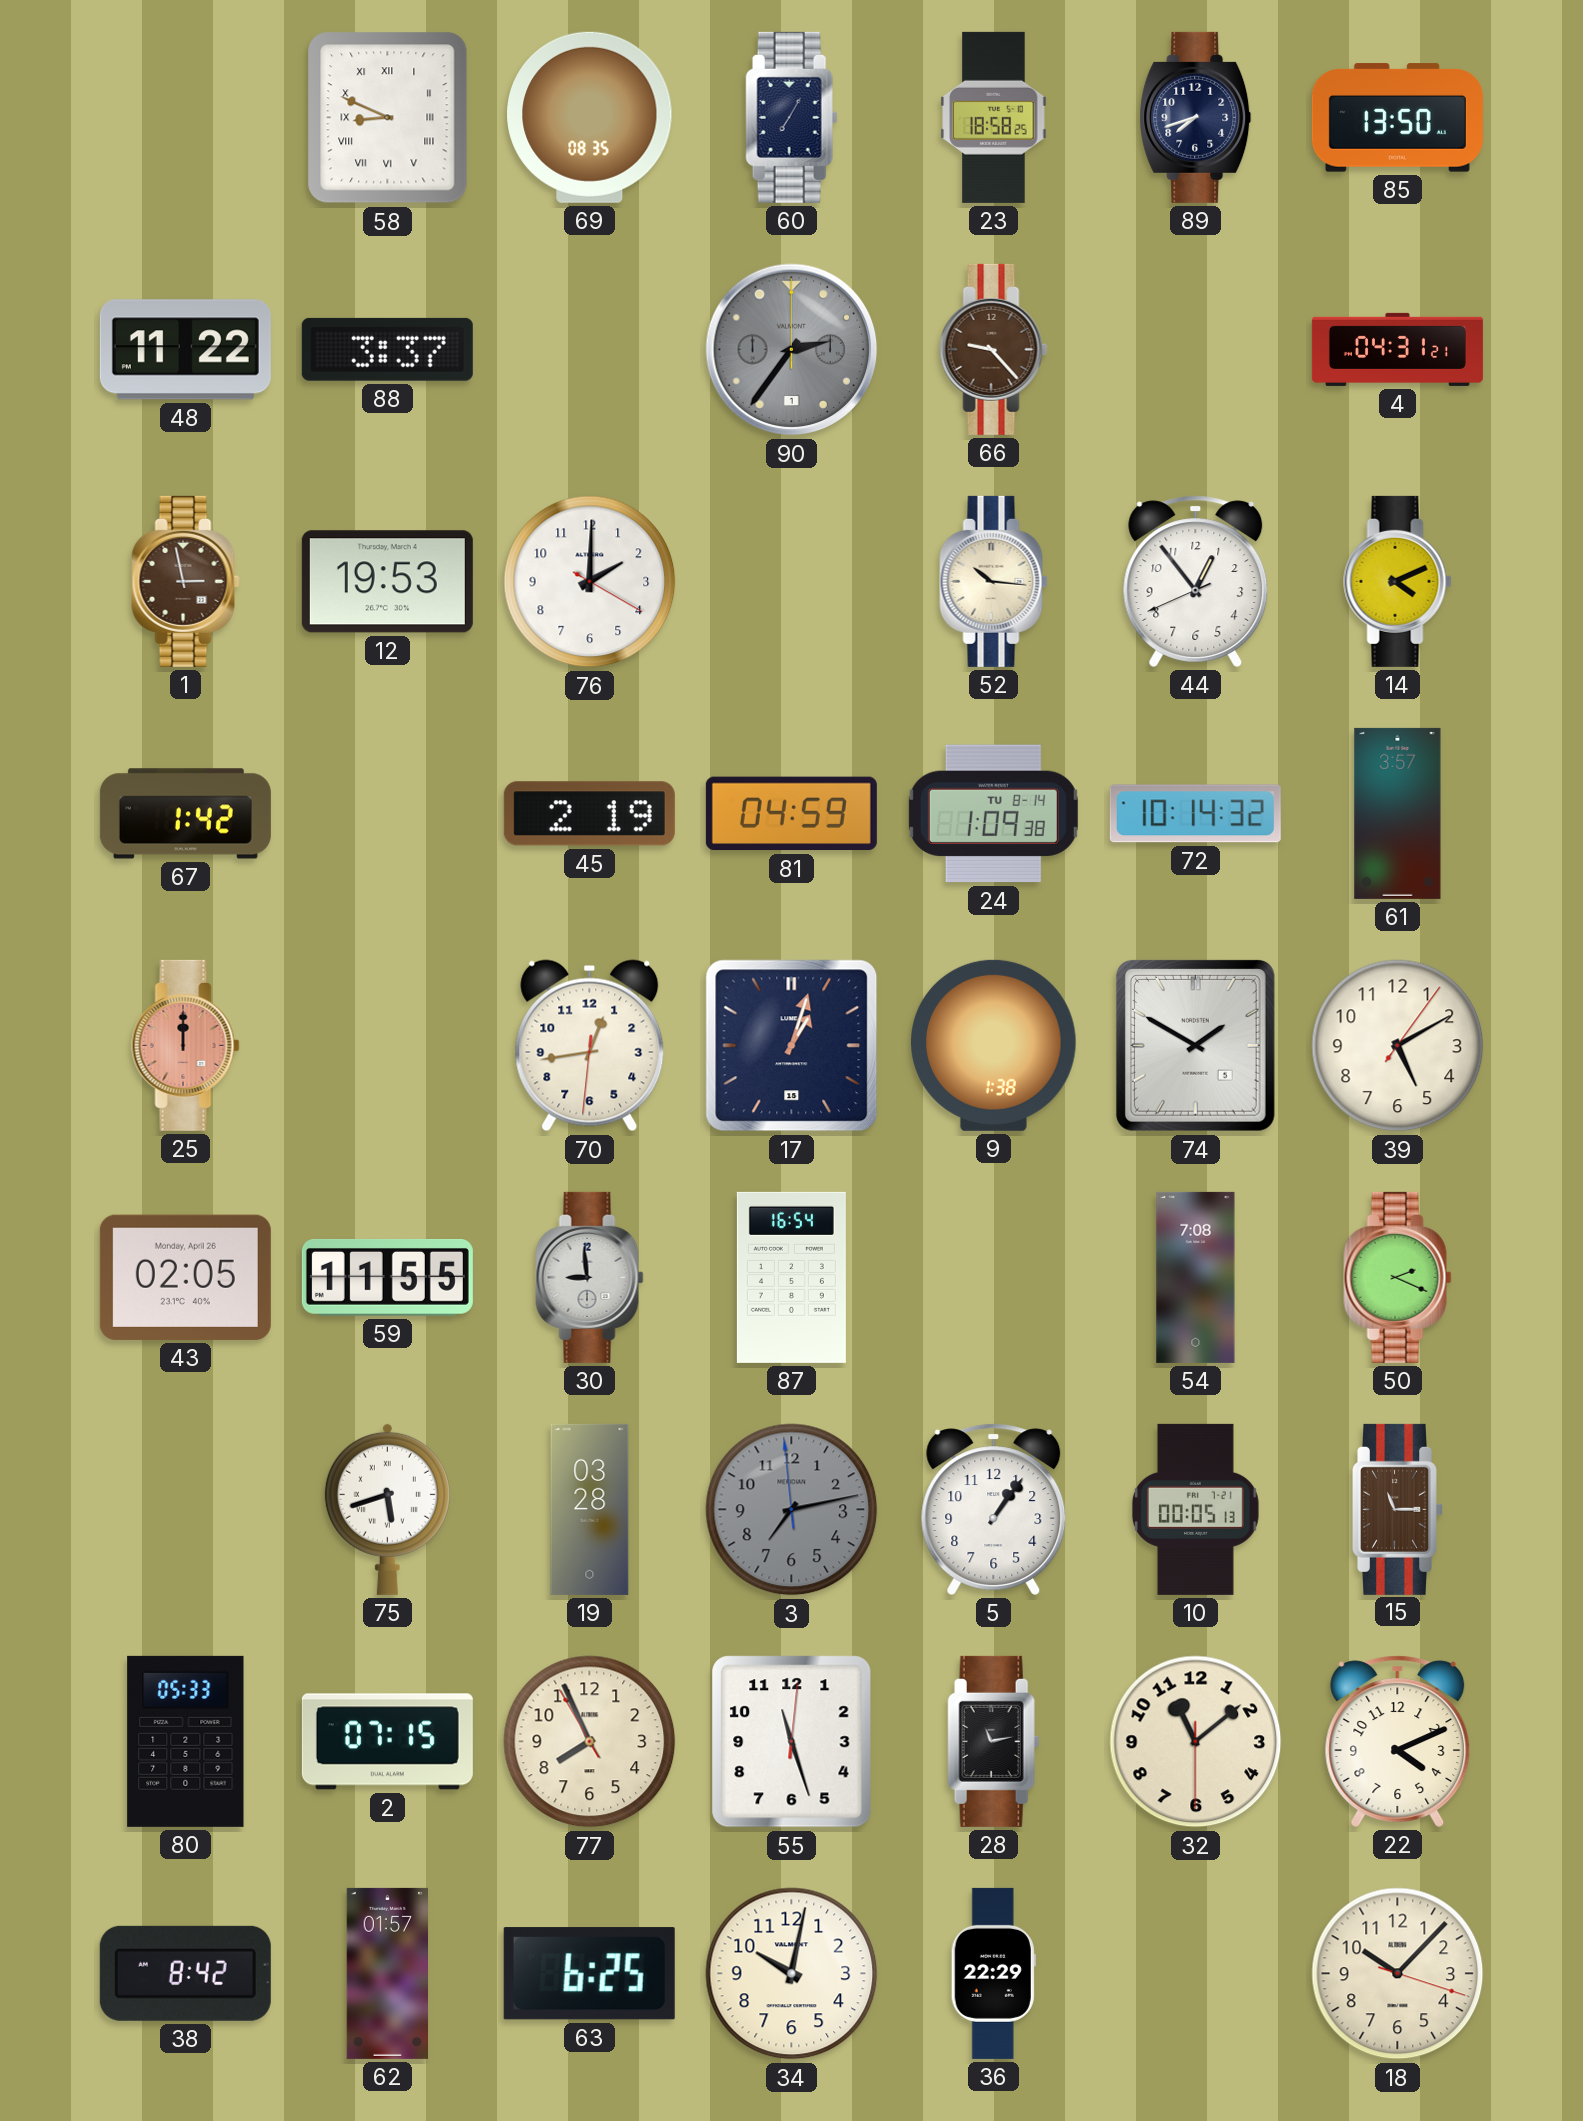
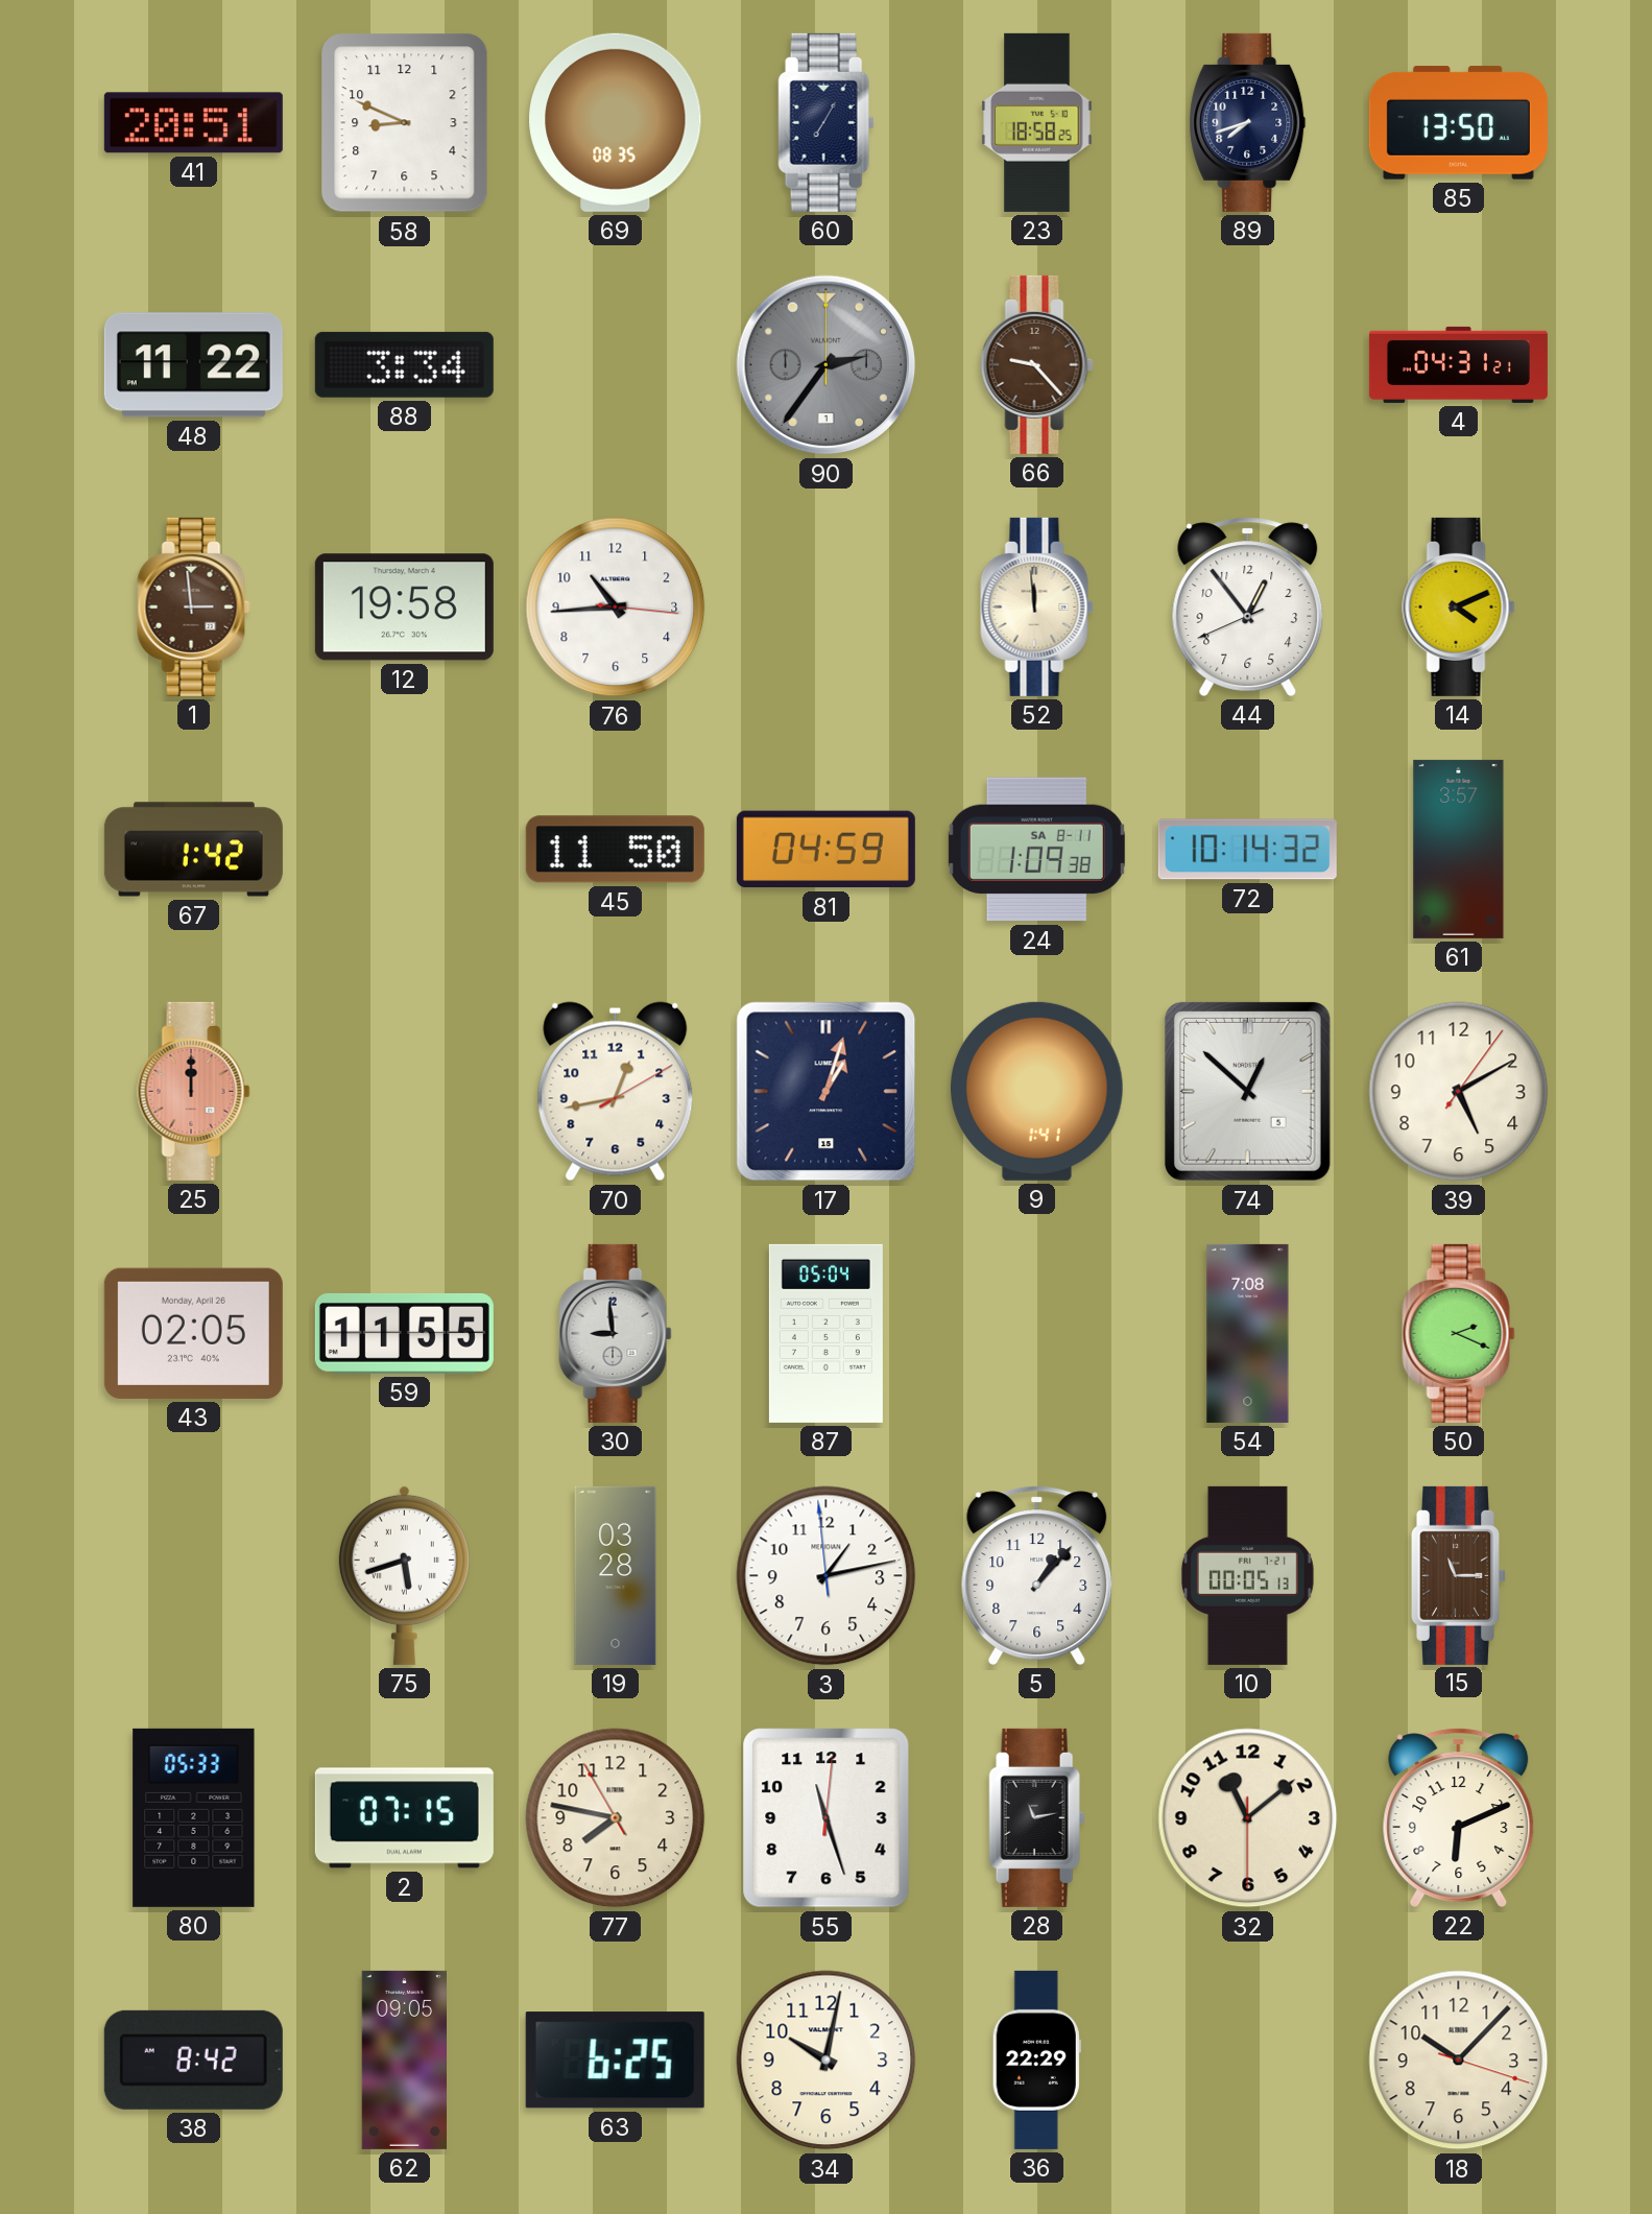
41: none -> 20:51 (193, 123)
58 numerals: Roman -> Arabic (405, 123)
88: 3:37 -> 3:34 (404, 364)
1: 2:58 -> 2:59 (194, 606)
12: 19:53 -> 19:58 (404, 608)
76: 2:00 -> 10:44 (616, 608)
52: 10:16 -> 11:59 (1037, 606)
45: 2:19 -> 11:50 (615, 850)
24 date: TU 8-14 -> SA 8-11 (1036, 850)
70: 12:43:31 -> 12:43:10 (616, 1092)
9: 1:38 -> 1:41 (1037, 1091)
74: 1:50 -> 12:52 (1247, 1091)
87: 16:54 -> 05:04 (825, 1333)
3: 7:12 -> 1:12 (827, 1576)
3 dial: grey -> white (827, 1576)
5: 1:06 -> 1:07 (1037, 1575)
77: 7:55 -> 7:46 (616, 1818)
22: 4:11 -> 6:11 (1459, 1817)
62: 01:57 -> 09:05 (405, 2060)
